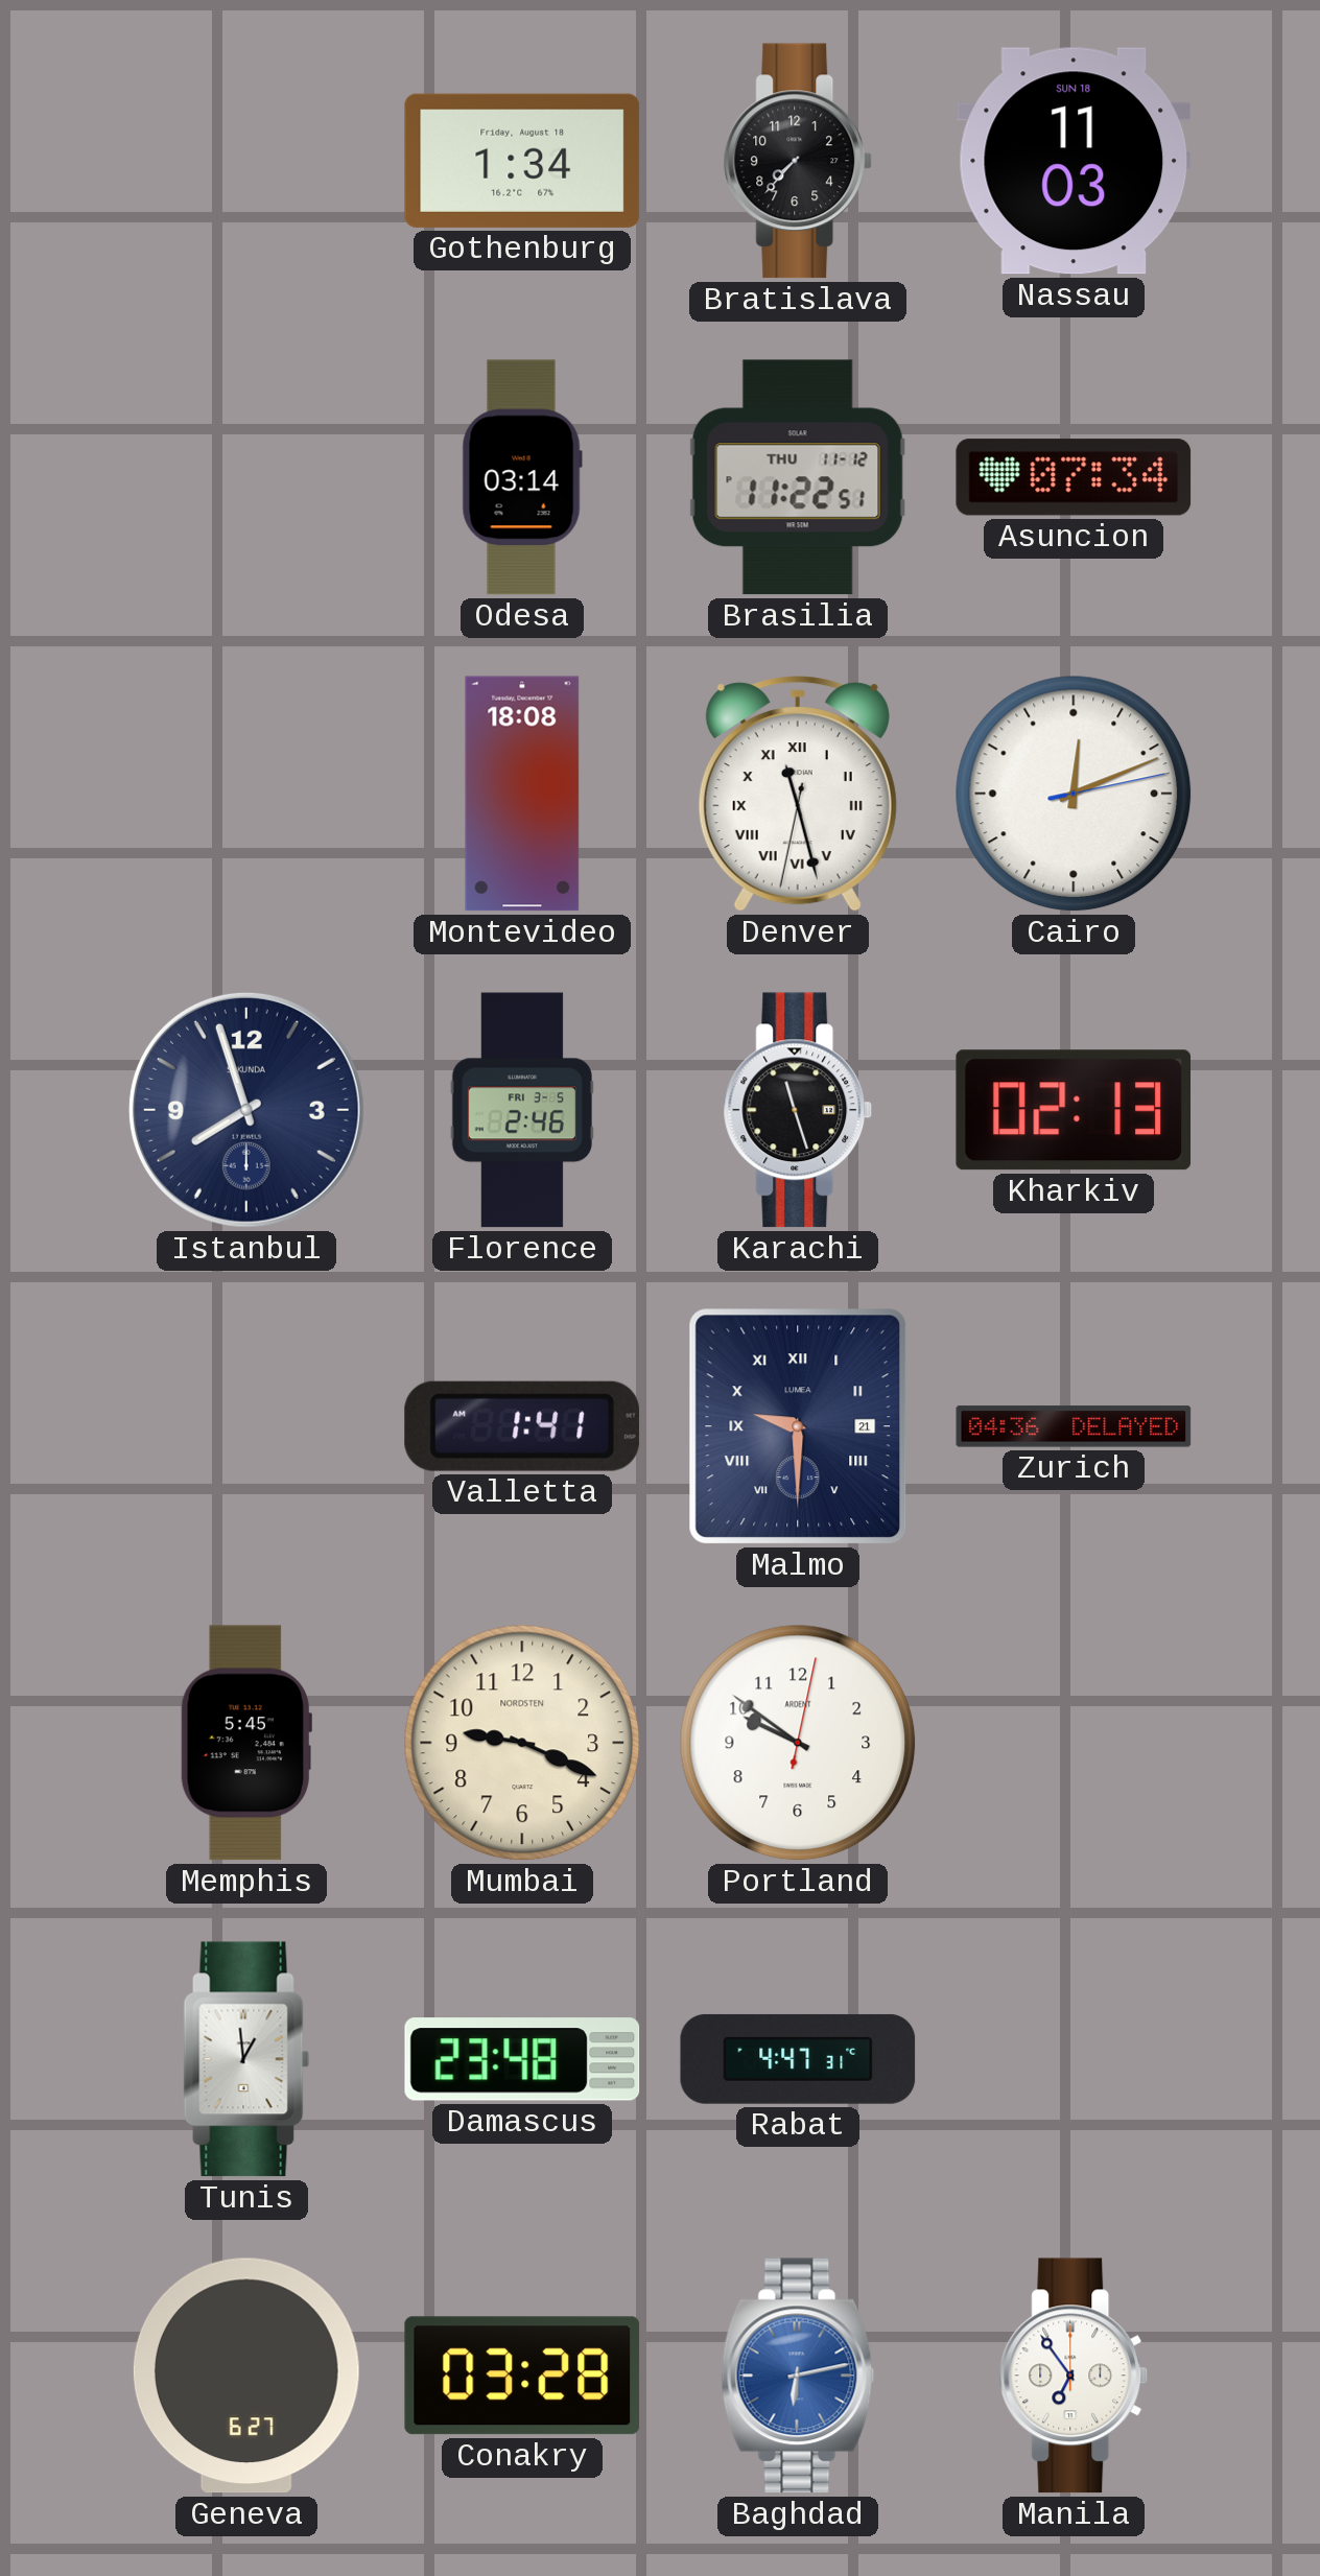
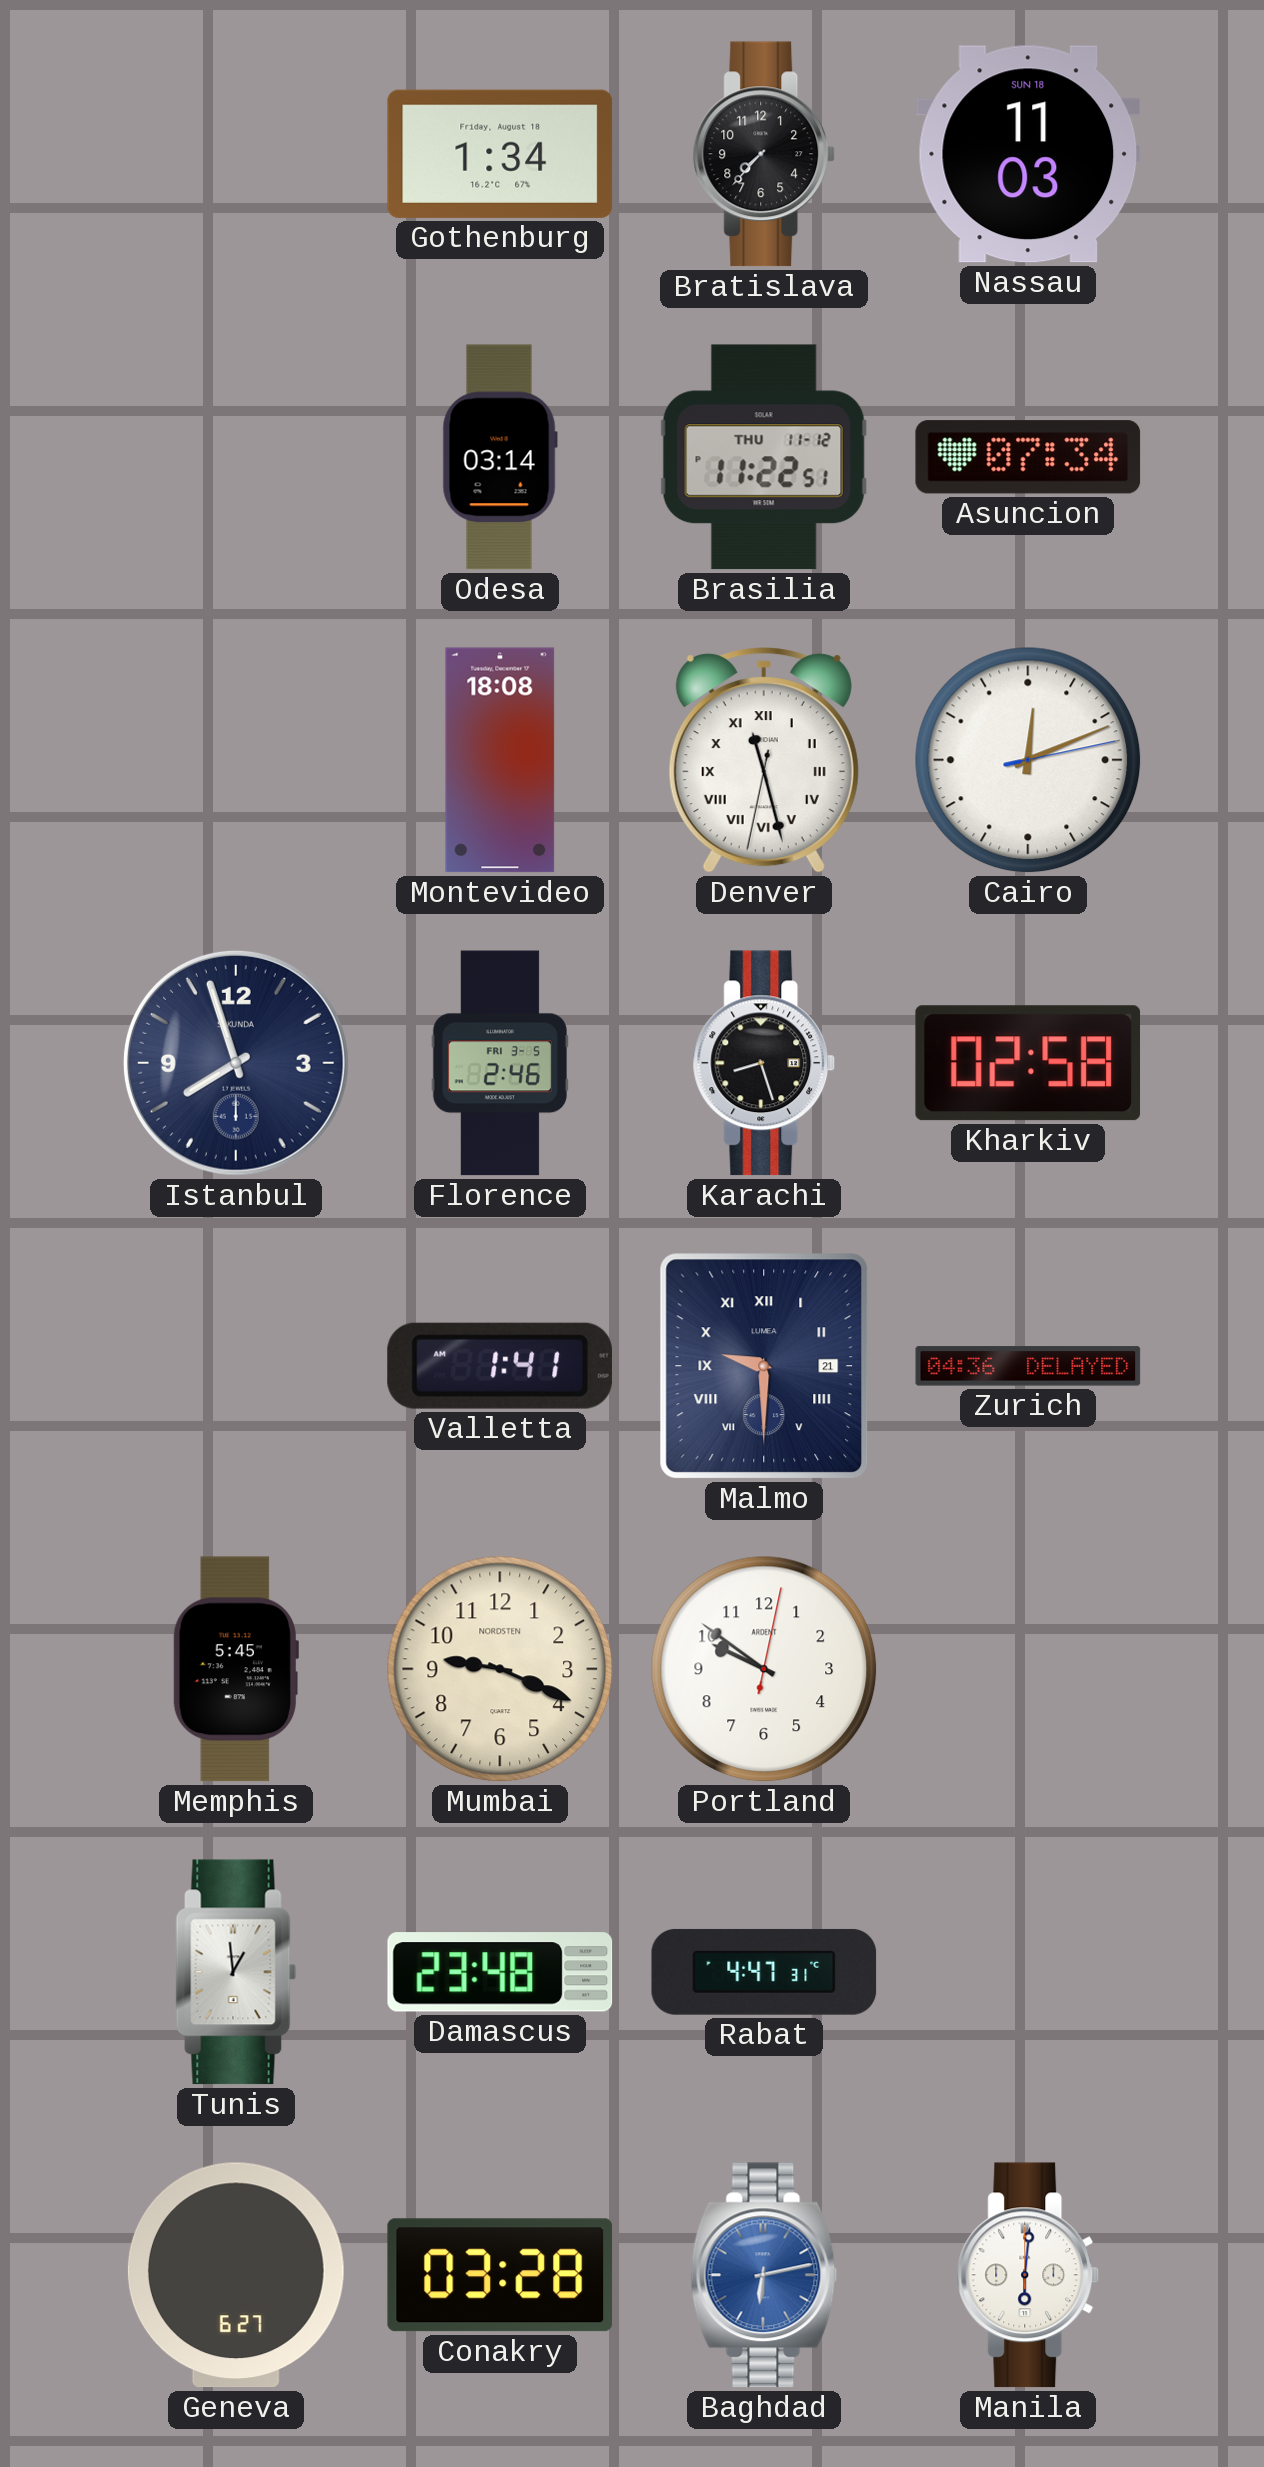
Karachi: 11:27 -> 8:27 (764, 1063)
Kharkiv: 02:13 -> 02:58 (1028, 1063)
Manila: 6:54 -> 6:01 (1028, 2275)
